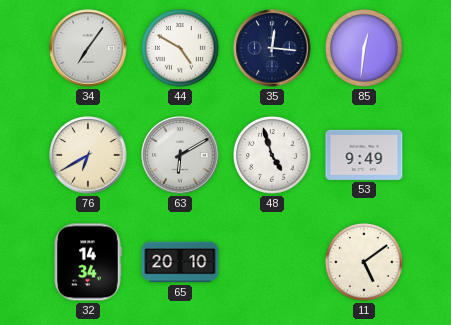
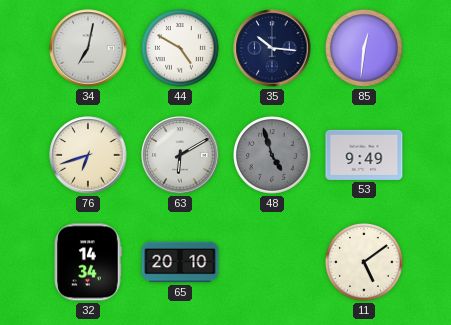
34: 7:06 -> 7:02 (88, 48)
35: 12:16 -> 10:16 (272, 48)
76: 6:40 -> 6:42 (88, 155)
48 dial: white -> grey (272, 155)
